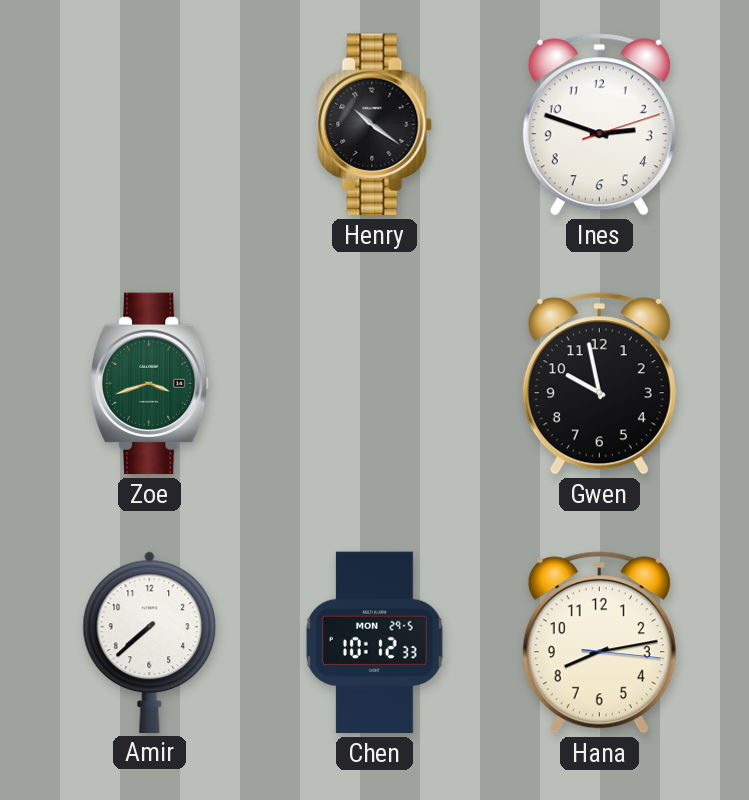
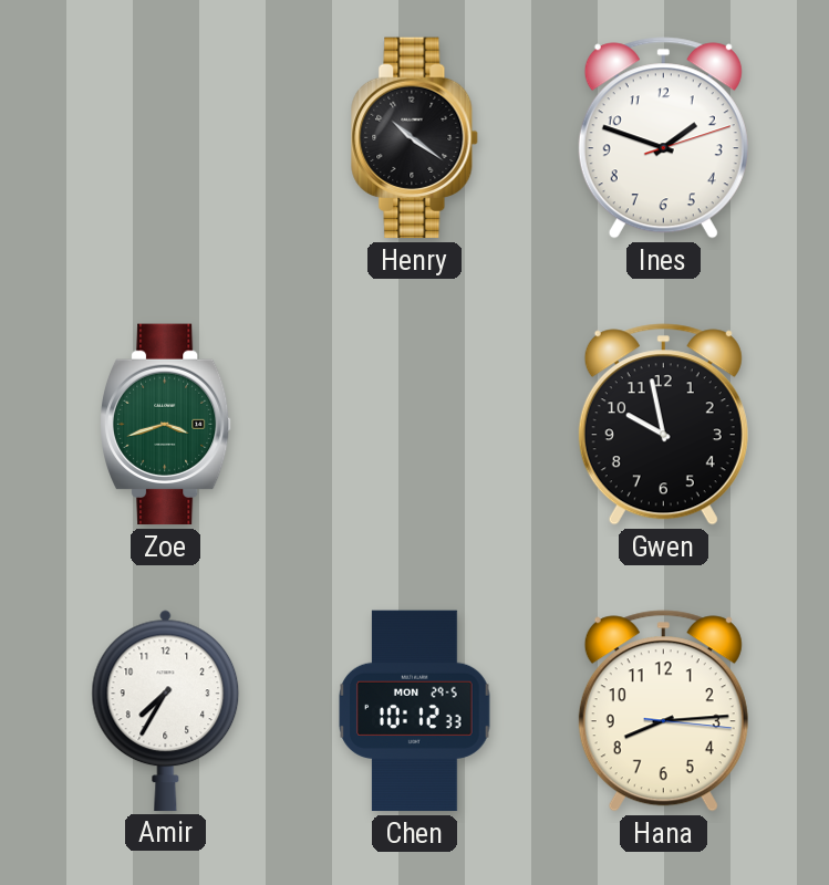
Ines: 2:48 -> 1:48 (663, 138)
Amir: 7:38 -> 7:35 (166, 710)
Hana: 8:13 -> 8:14 (663, 711)
